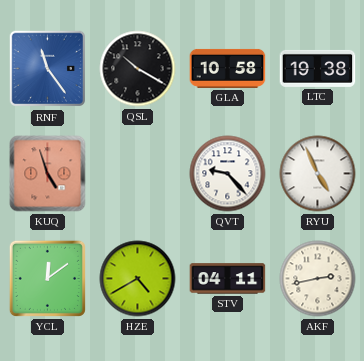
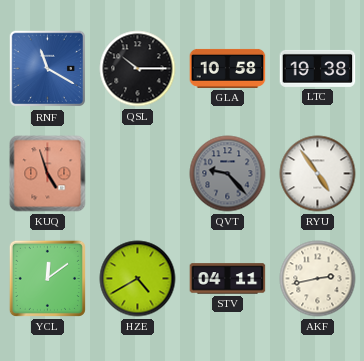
RNF: 11:24 -> 11:20 (48, 69)
QSL: 10:20 -> 10:15 (138, 69)
QVT dial: white -> grey (228, 174)
RYU: 4:56 -> 4:54 (318, 174)
